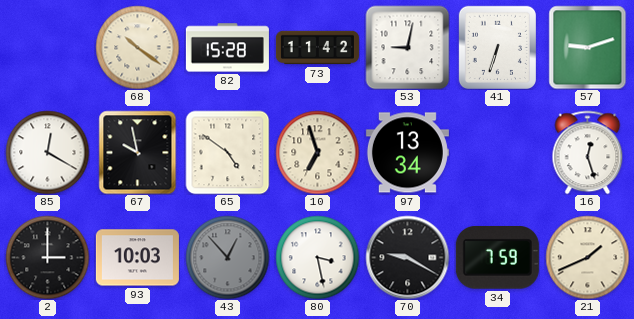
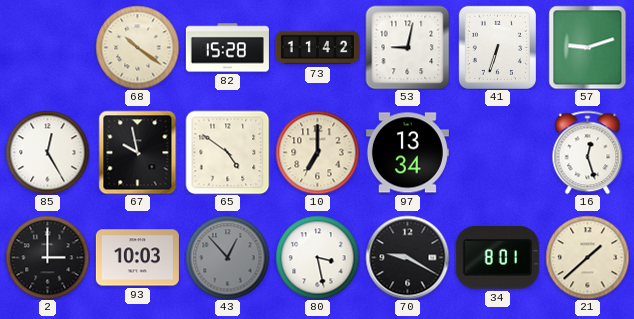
85: 12:20 -> 12:25 (47, 152)
10: 6:57 -> 7:00 (317, 152)
34: 7:59 -> 8:01 (497, 258)
21: 1:41 -> 1:38 (587, 257)
